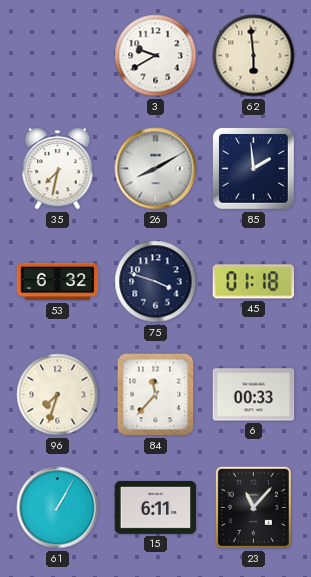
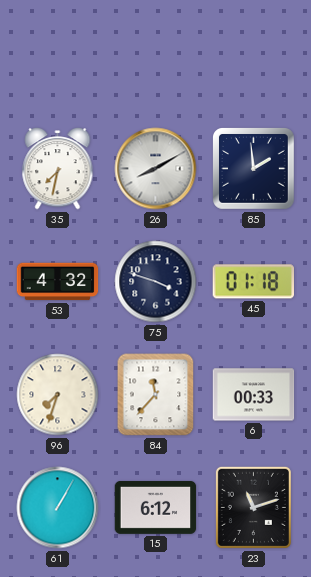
3: 9:40 -> none (156, 56)
62: 5:59 -> none (254, 56)
53: 6:32 -> 4:32 (58, 282)
15: 6:11 -> 6:12 (156, 507)
23: 11:07 -> 11:12 (253, 507)
